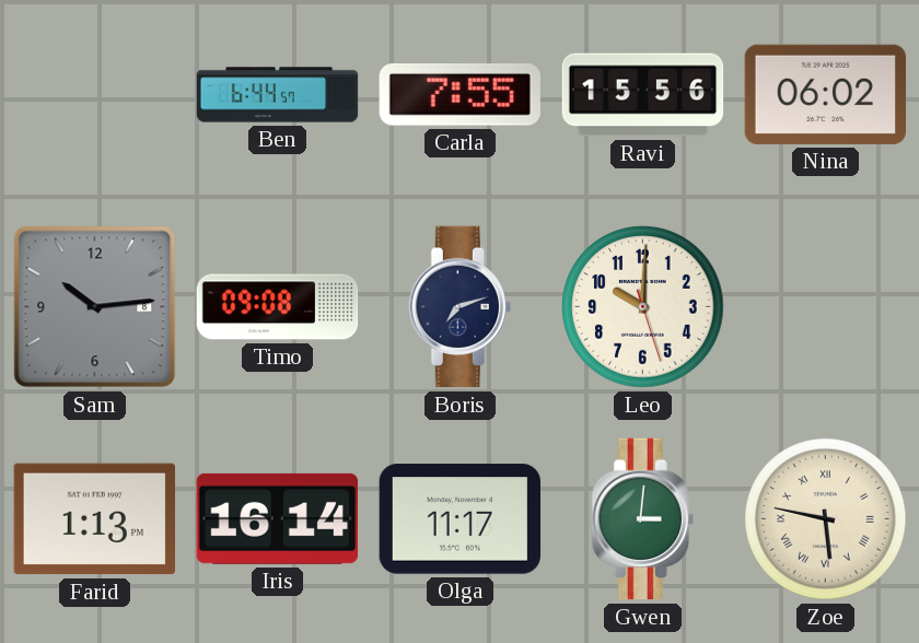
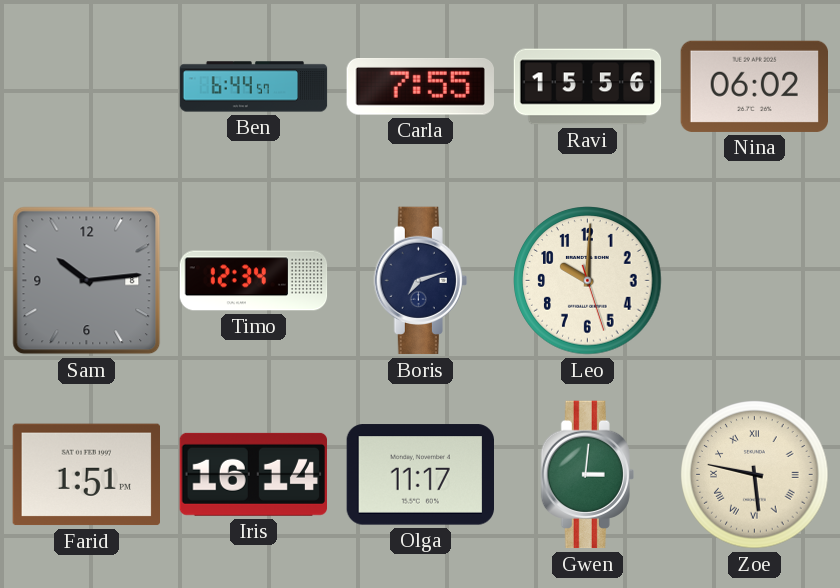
Timo: 09:08 -> 12:34 (254, 281)
Farid: 1:13 -> 1:51 (86, 475)
